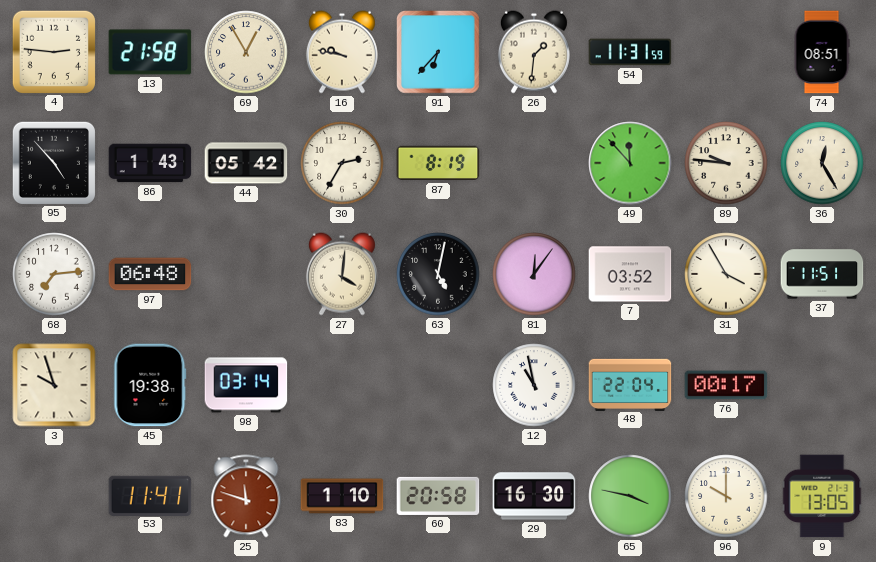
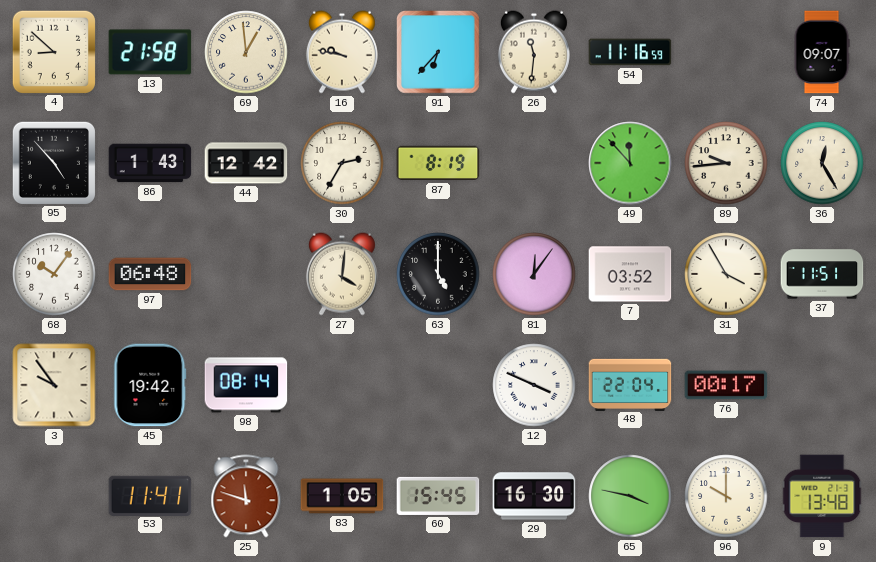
4: 2:46 -> 8:52 (53, 51)
69: 12:55 -> 12:59 (246, 52)
26: 1:31 -> 11:31 (534, 52)
54: 11:31 -> 11:16 (630, 52)
74: 08:51 -> 09:07 (822, 52)
44: 05:42 -> 12:42 (246, 163)
89: 9:46 -> 9:44 (726, 163)
68: 7:14 -> 10:06 (54, 274)
63: 5:02 -> 5:00 (438, 274)
3: 9:57 -> 9:54 (54, 385)
45: 19:38 -> 19:42 (150, 385)
98: 03:14 -> 08:14 (246, 385)
12: 10:58 -> 3:49 (534, 385)
83: 1:10 -> 1:05 (342, 496)
60: 20:58 -> 15:45 (438, 496)
9: 13:05 -> 13:48 (822, 496)
